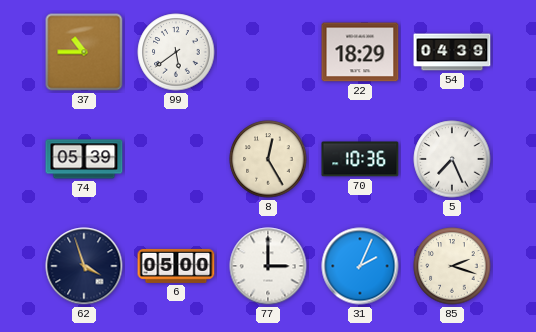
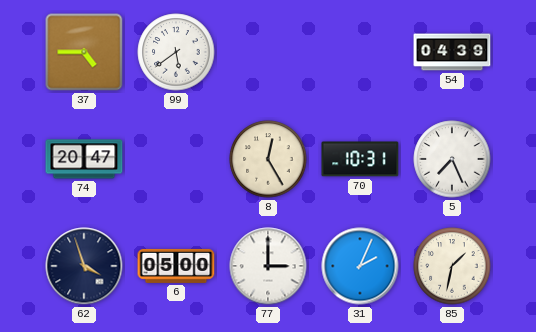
37: 10:45 -> 4:45 (84, 52)
22: 18:29 -> none (360, 52)
74: 05:39 -> 20:47 (84, 159)
70: 10:36 -> 10:31 (360, 159)
85: 2:18 -> 1:32 (452, 266)
